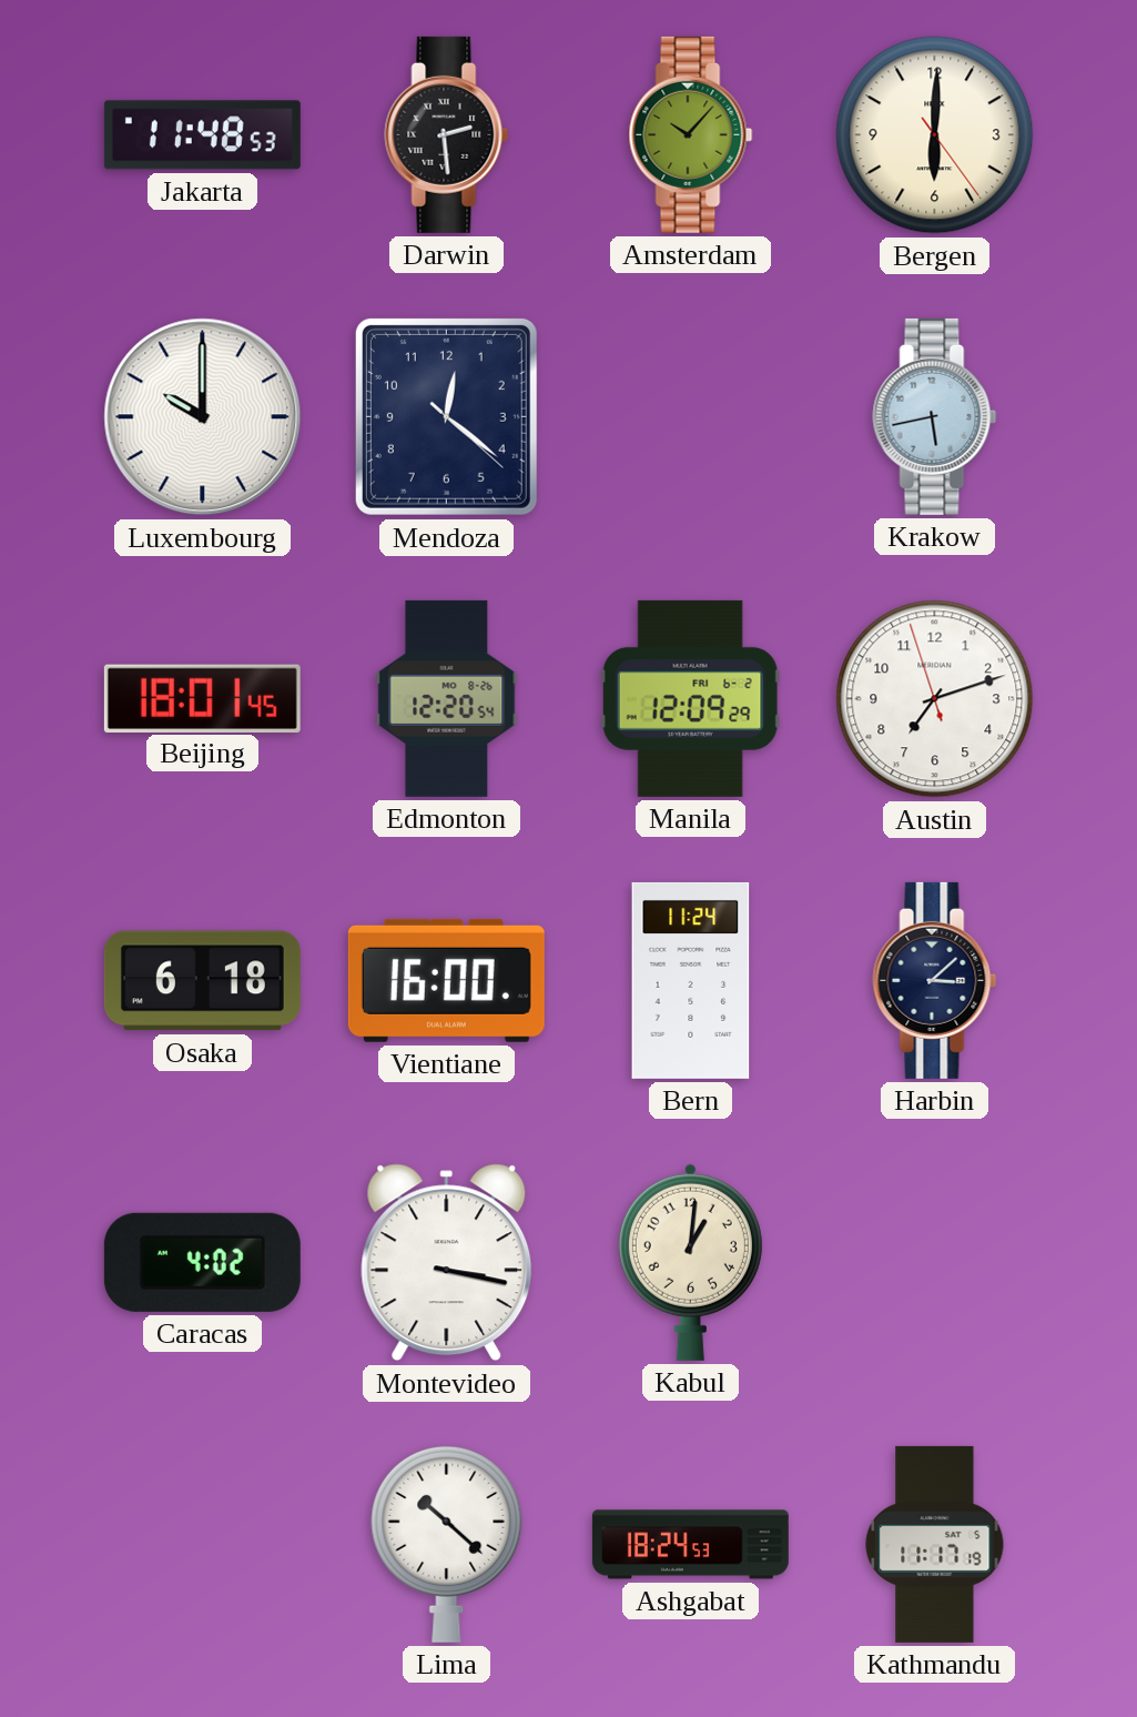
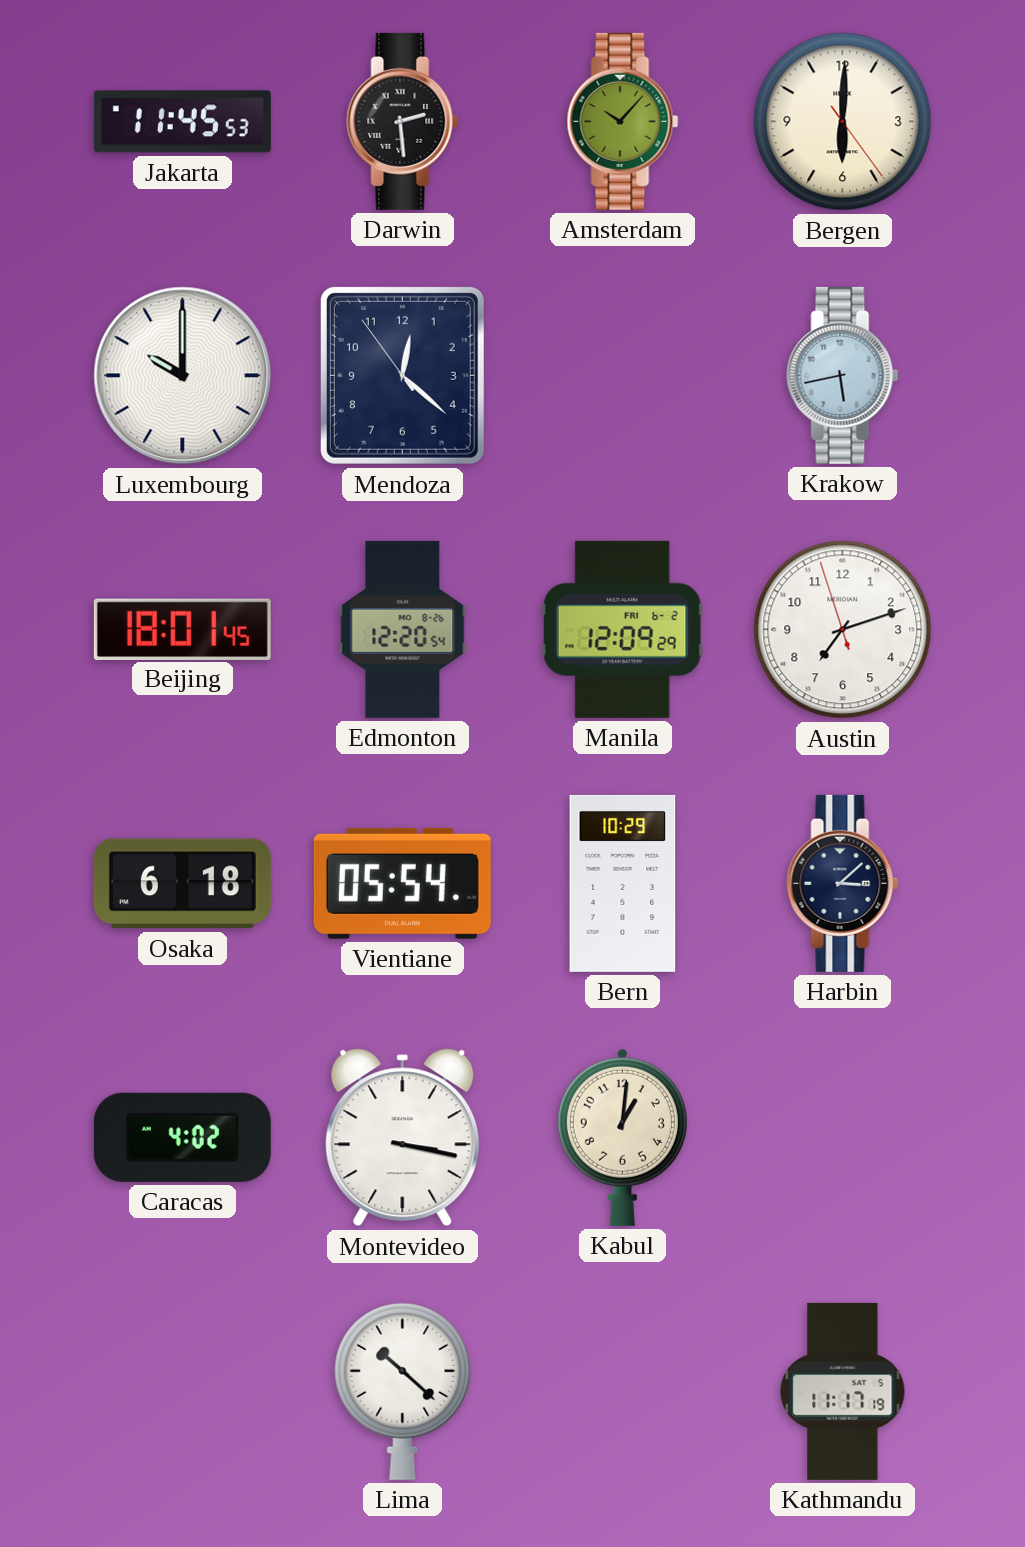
Jakarta: 11:48 -> 11:45 (182, 122)
Mendoza: 12:21:22 -> 12:21:54 (402, 375)
Vientiane: 16:00 -> 05:54 (402, 883)
Bern: 11:24 -> 10:29 (623, 883)
Ashgabat: 18:24 -> none (690, 1545)
